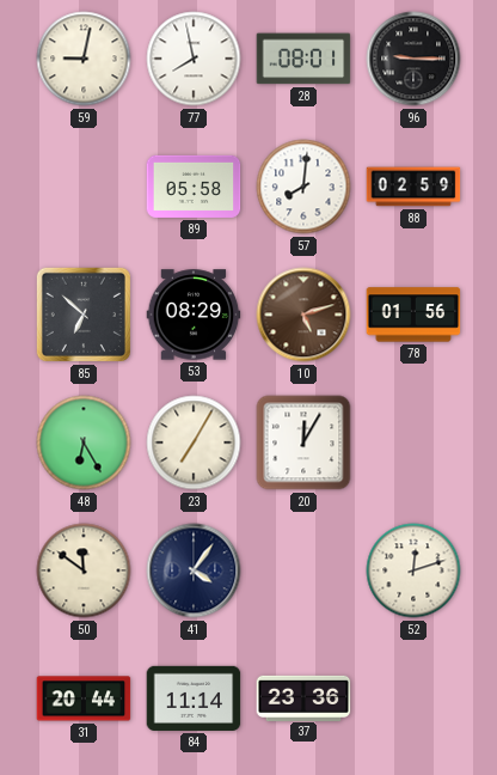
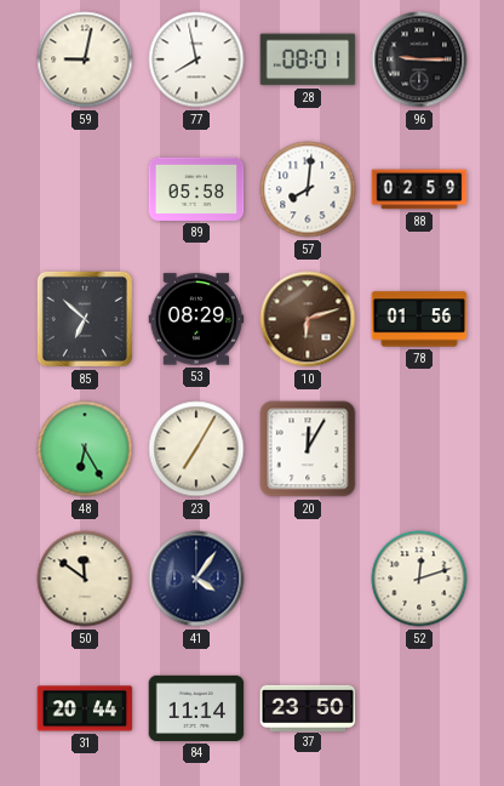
10: 5:12 -> 6:12 (308, 319)
37: 23:36 -> 23:50 (308, 707)
